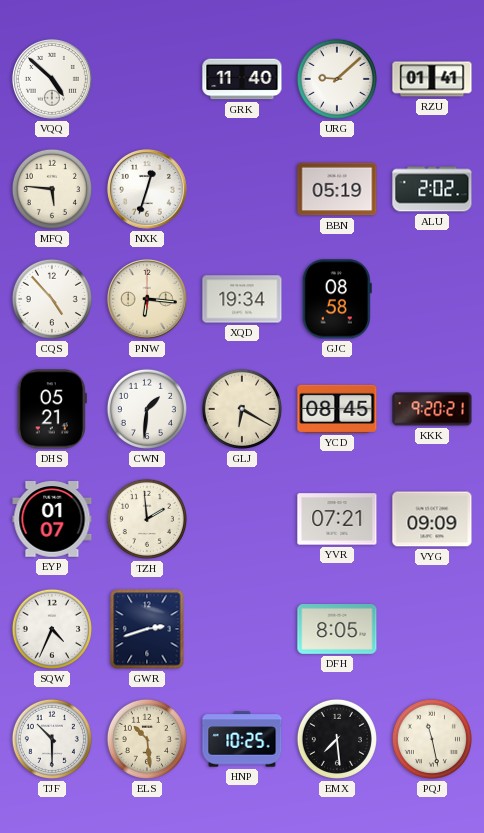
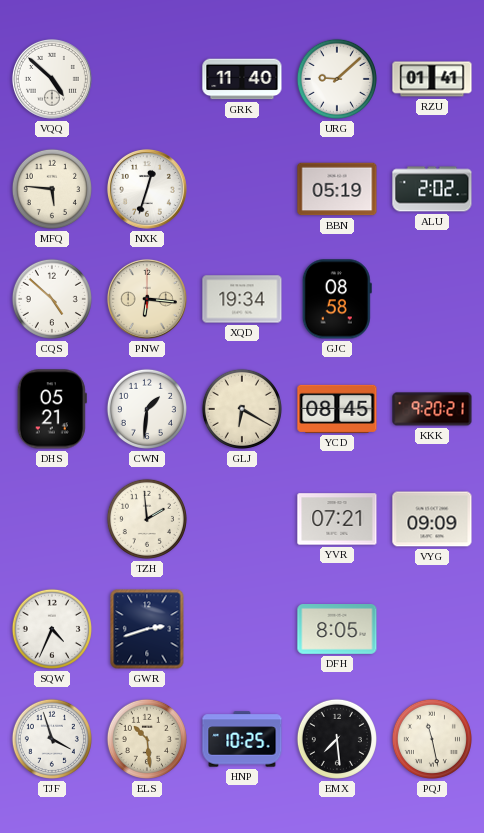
CQS: 4:53 -> 4:52 (52, 299)
EYP: 01:07 -> none (52, 520)
TJF: 10:30 -> 3:57 (52, 739)
